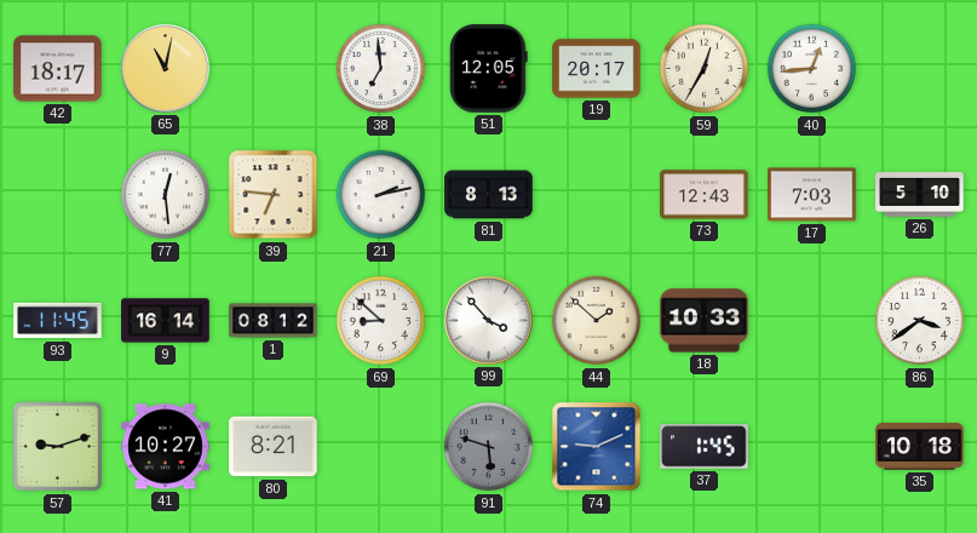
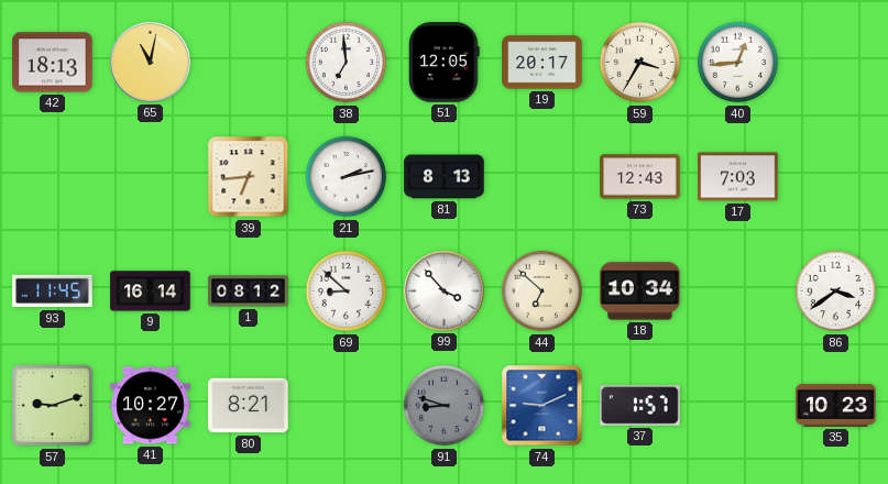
42: 18:17 -> 18:13 (53, 63)
59: 12:35 -> 3:35 (640, 63)
77: 12:29 -> none (166, 195)
39: 6:46 -> 6:44 (249, 177)
26: 5:10 -> none (920, 195)
44: 1:52 -> 6:52 (542, 291)
18: 10:33 -> 10:34 (640, 291)
91: 5:48 -> 8:48 (445, 406)
37: 1:45 -> 1:57 (640, 406)
35: 10:18 -> 10:23 (836, 405)
